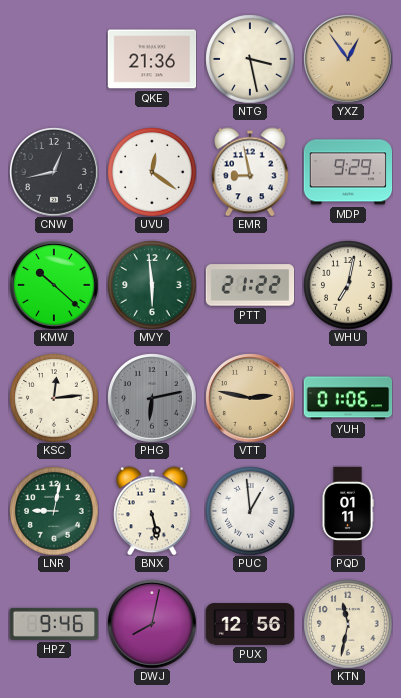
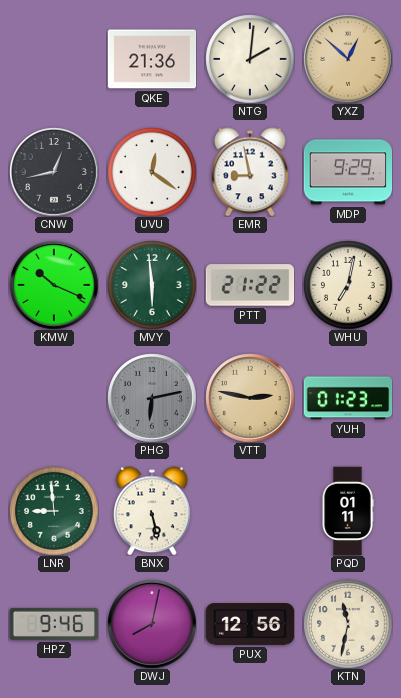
NTG: 3:28 -> 2:01 (250, 59)
YXZ: 12:54 -> 12:52 (348, 59)
KMW: 10:22 -> 10:19 (54, 285)
KSC: 12:14 -> none (54, 398)
YUH: 01:06 -> 01:23 (348, 398)
LNR: 9:02 -> 8:59 (54, 511)
PUC: 12:59 -> none (250, 511)
